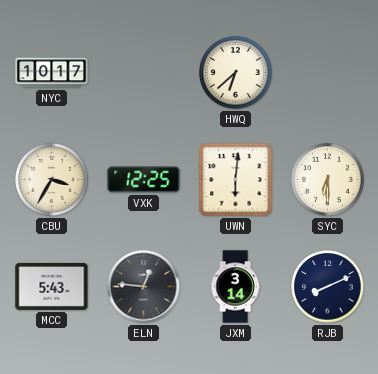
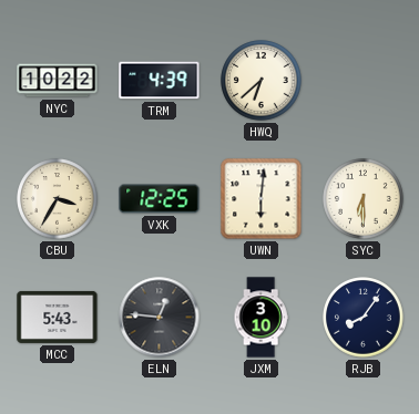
NYC: 10:17 -> 10:22 (58, 81)
TRM: none -> 4:39 (160, 81)
JXM: 3:14 -> 3:10 (260, 318)
RJB: 8:11 -> 8:06 (364, 318)
